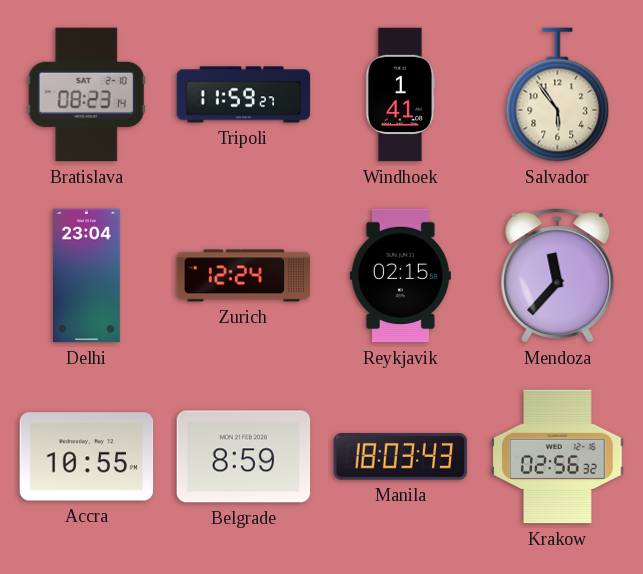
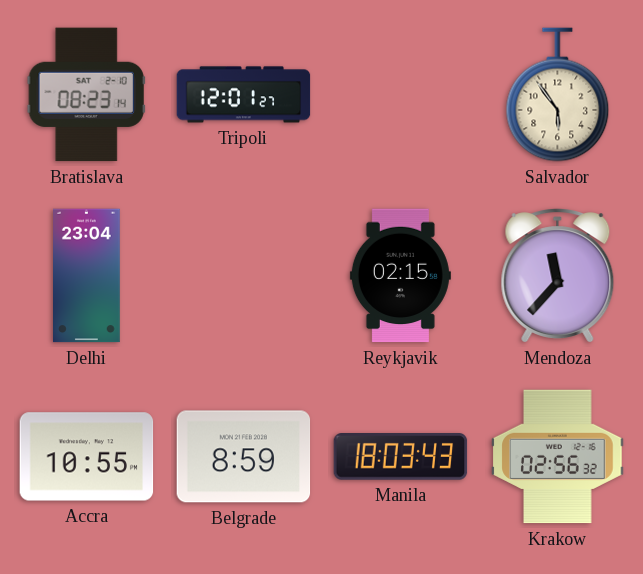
Tripoli: 11:59 -> 12:01 (244, 95)
Windhoek: 1:41 -> none (401, 95)
Zurich: 12:24 -> none (244, 276)
